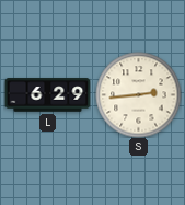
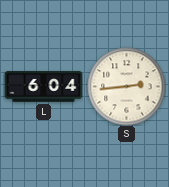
L: 6:29 -> 6:04 (43, 87)
